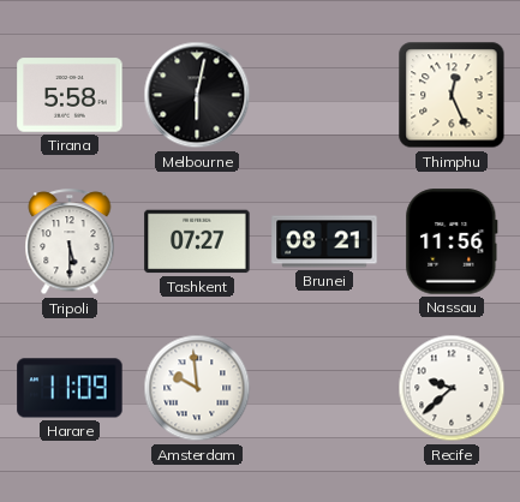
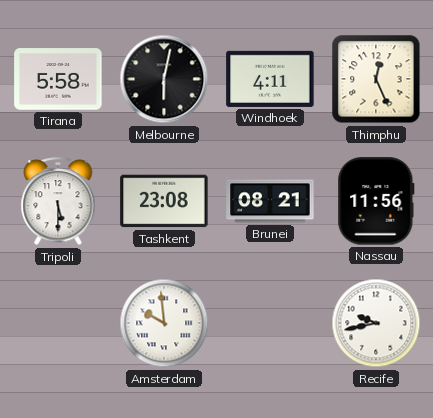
Windhoek: none -> 4:11 (270, 79)
Tashkent: 07:27 -> 23:08 (164, 201)
Harare: 11:09 -> none (70, 388)
Recife: 9:38 -> 9:43 (376, 323)
